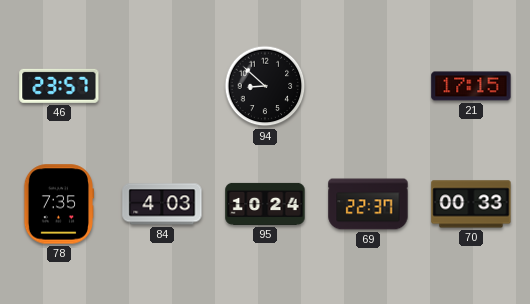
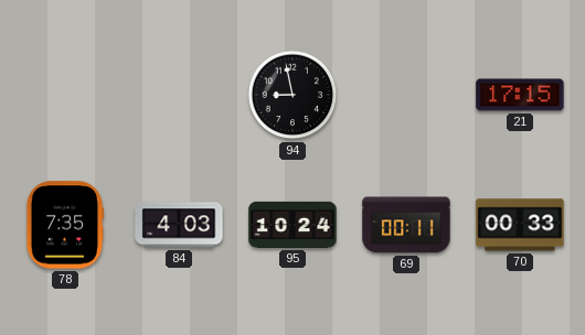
46: 23:57 -> none (59, 86)
94: 8:52 -> 8:58 (292, 95)
69: 22:37 -> 00:11 (406, 225)
